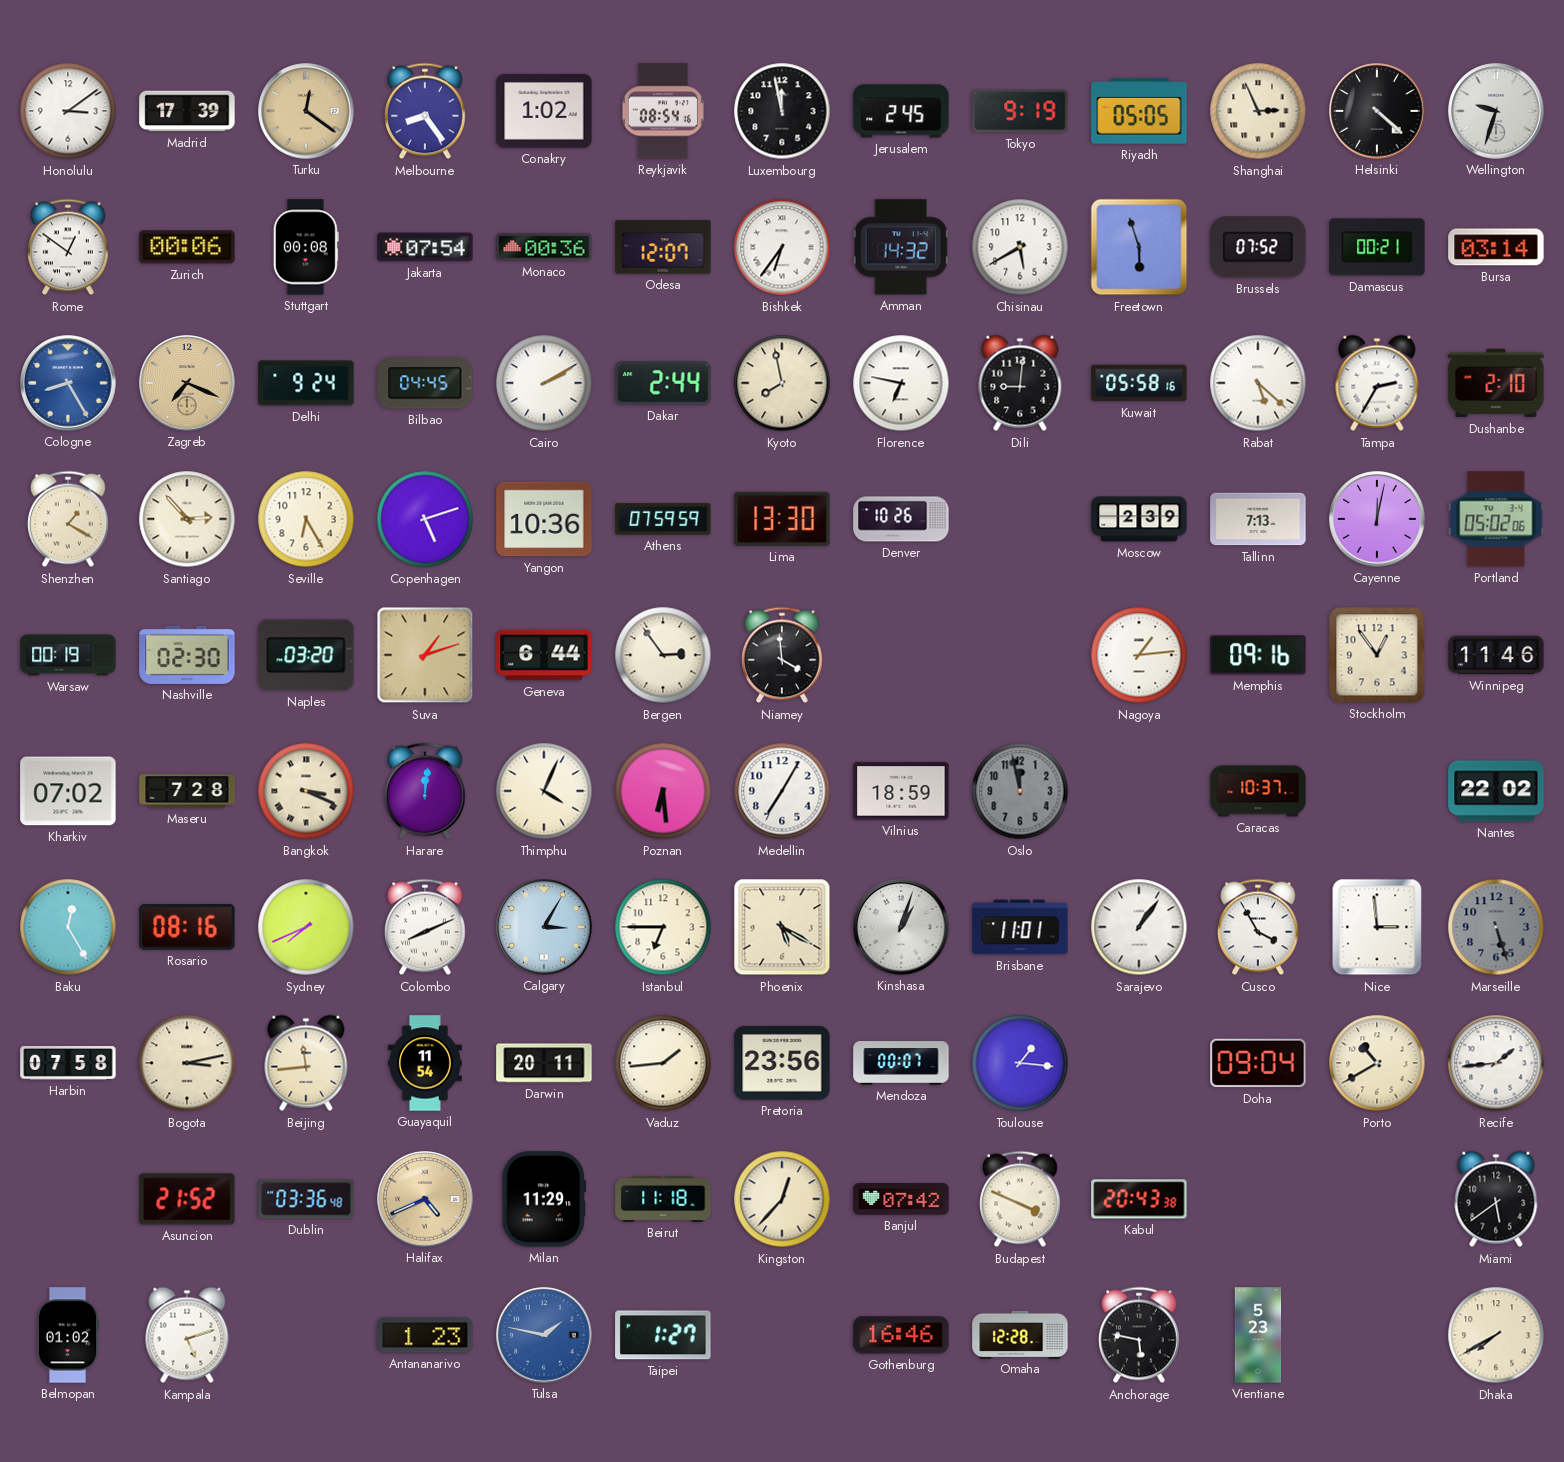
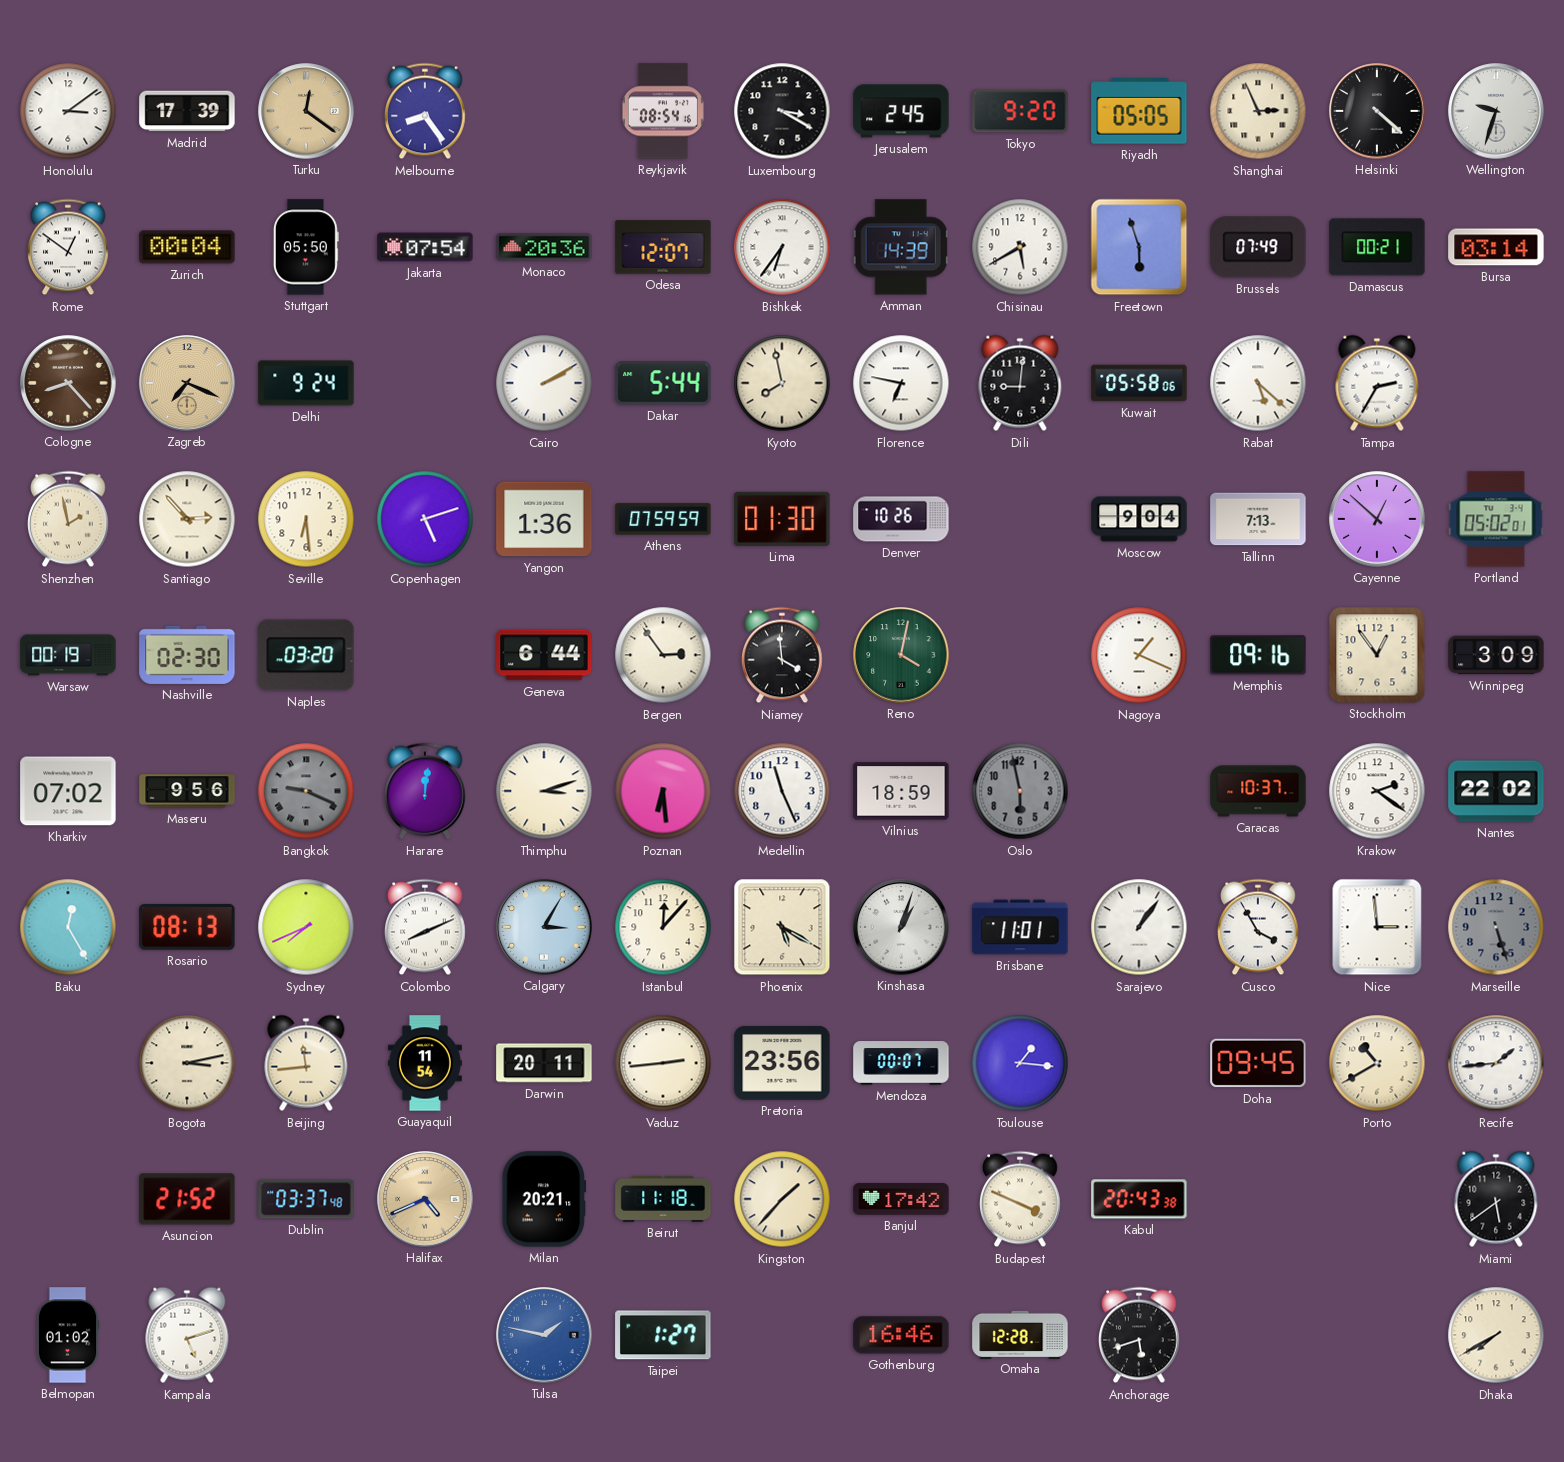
Conakry: 1:02 -> none (544, 111)
Luxembourg: 11:58 -> 3:20 (782, 111)
Tokyo: 9:19 -> 9:20 (1020, 111)
Zurich: 00:06 -> 00:04 (187, 247)
Stuttgart: 00:08 -> 05:50 (306, 247)
Monaco: 00:36 -> 20:36 (544, 247)
Amman: 14:32 -> 14:39 (901, 247)
Brussels: 07:52 -> 07:49 (1258, 247)
Cologne: 8:25 -> 8:23 (68, 383)
Cologne dial: blue -> brown (68, 383)
Bilbao: 04:45 -> none (425, 383)
Dakar: 2:44 -> 5:44 (663, 383)
Kuwait: 05:58:16 -> 05:58:06 (1139, 383)
Dushanbe: 2:10 -> none (1496, 383)
Shenzhen: 1:20 -> 1:58 (69, 519)
Seville: 6:25 -> 6:29 (306, 519)
Yangon: 10:36 -> 1:36 (544, 519)
Lima: 13:30 -> 01:30 (782, 519)
Moscow: 2:39 -> 9:04 (1139, 519)
Cayenne: 12:02 -> 12:52 (1377, 519)
Portland: 05:02:06 -> 05:02:01 (1496, 519)
Suva: 1:12 -> none (425, 655)
Reno: none -> 4:02 (901, 655)
Nagoya: 1:14 -> 1:19 (1139, 655)
Winnipeg: 11:46 -> 3:09 (1496, 655)
Maseru: 7:28 -> 9:56 (187, 791)
Bangkok: 3:19 -> 9:19 (306, 791)
Bangkok dial: cream -> grey (306, 791)
Thimphu: 4:04 -> 3:12 (544, 791)
Medellin: 7:05 -> 11:26 (782, 791)
Oslo: 11:58 -> 5:58 (1020, 791)
Krakow: none -> 2:21 (1377, 791)
Rosario: 08:16 -> 08:13 (187, 927)
Istanbul: 6:45 -> 12:07 (663, 927)
Harbin: 07:58 -> none (68, 1064)
Vaduz: 1:44 -> 2:44 (663, 1063)
Doha: 09:04 -> 09:45 (1258, 1063)
Dublin: 03:36 -> 03:37 (306, 1199)
Milan: 11:29 -> 20:21 (544, 1199)
Kingston: 12:37 -> 1:37 (782, 1199)
Banjul: 07:42 -> 17:42 (901, 1199)
Antananarivo: 1:23 -> none (425, 1335)
Anchorage: 5:47 -> 5:42 (1140, 1335)
Vientiane: 5:23 -> none (1258, 1335)
